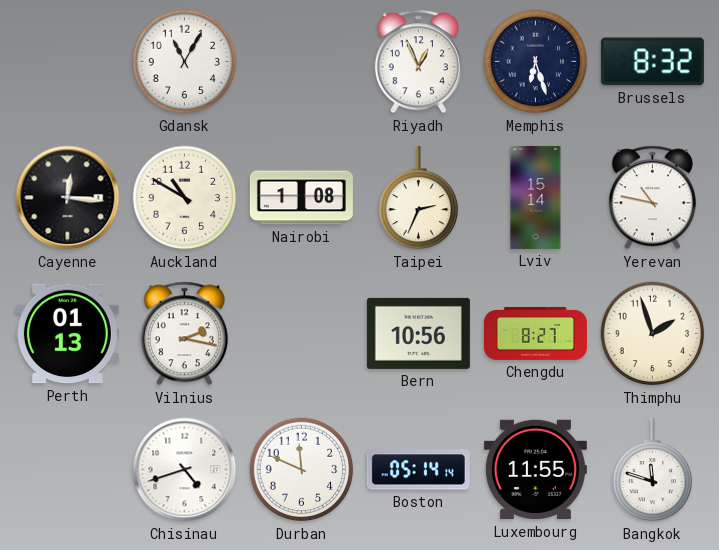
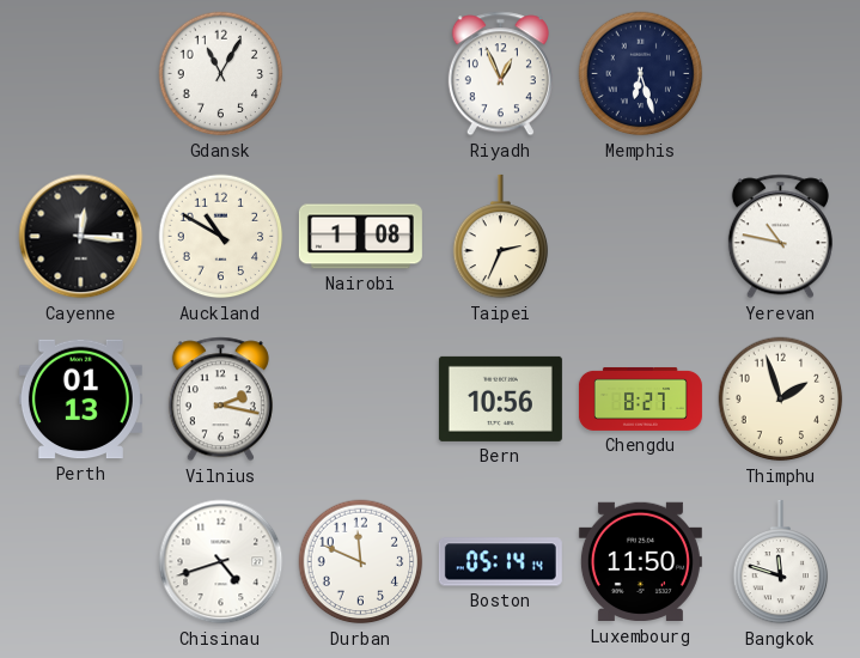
Brussels: 8:32 -> none (652, 62)
Lviv: 15:14 -> none (536, 197)
Luxembourg: 11:55 -> 11:50 (640, 562)
